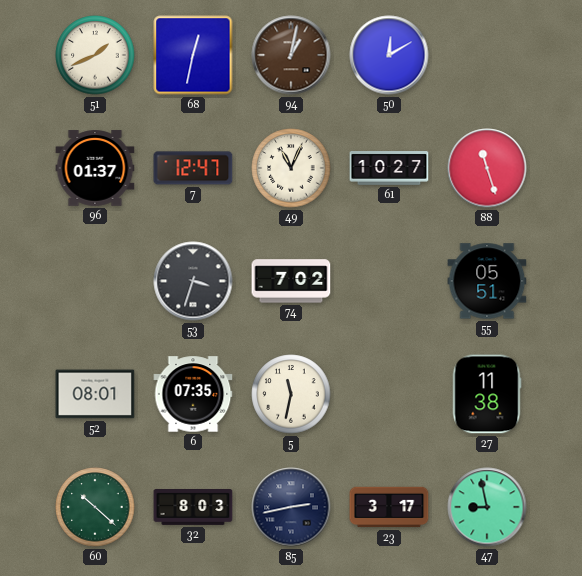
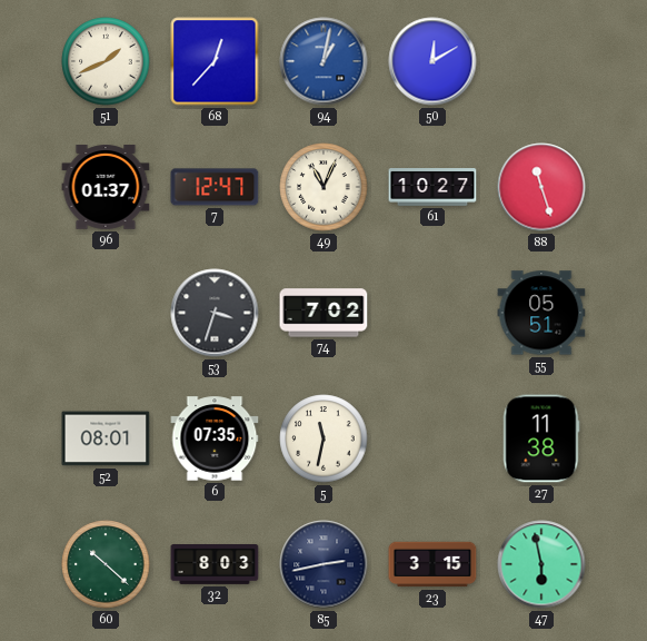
68: 12:32 -> 12:37 (215, 61)
94 dial: brown -> blue (323, 61)
23: 3:17 -> 3:15 (432, 564)
47: 8:58 -> 5:58 (541, 564)
